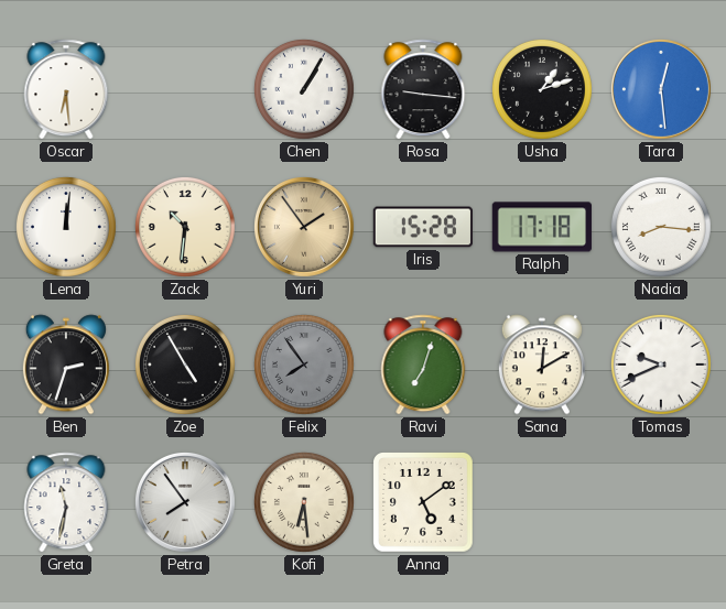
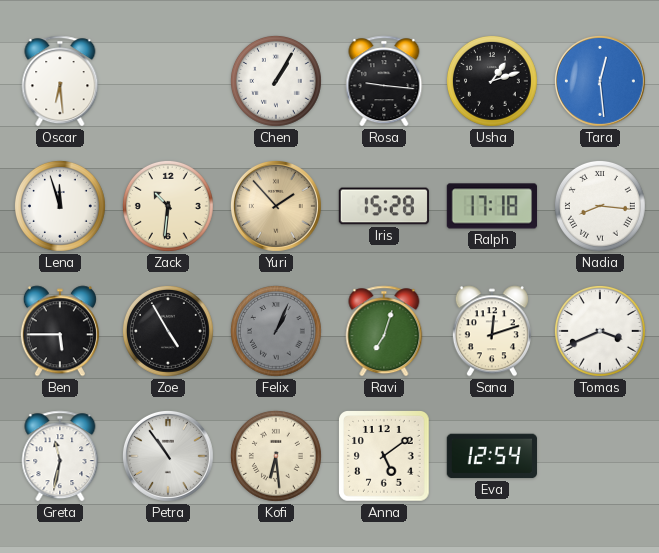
Lena: 12:01 -> 11:57 (60, 206)
Yuri: 1:54 -> 1:53 (276, 206)
Ben: 2:33 -> 5:45 (60, 331)
Felix: 7:54 -> 1:04 (276, 331)
Sana: 12:10 -> 12:12 (492, 331)
Tomas: 9:41 -> 3:41 (600, 331)
Petra: 7:54 -> 10:54 (168, 456)
Eva: none -> 12:54 (491, 456)
